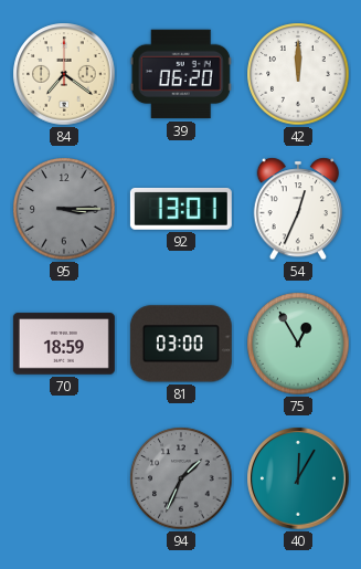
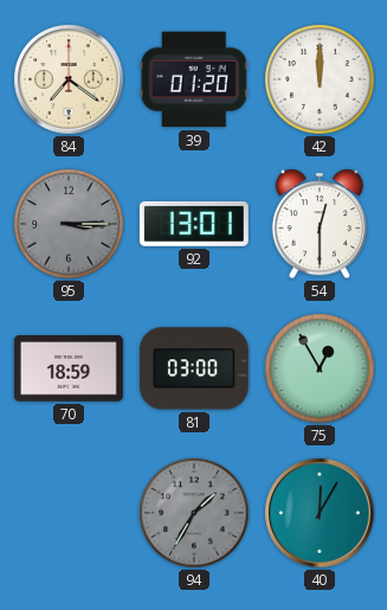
39: 06:20 -> 01:20 (194, 79)
54: 12:34 -> 12:30 (318, 224)
94: 1:34 -> 1:35 (194, 513)
